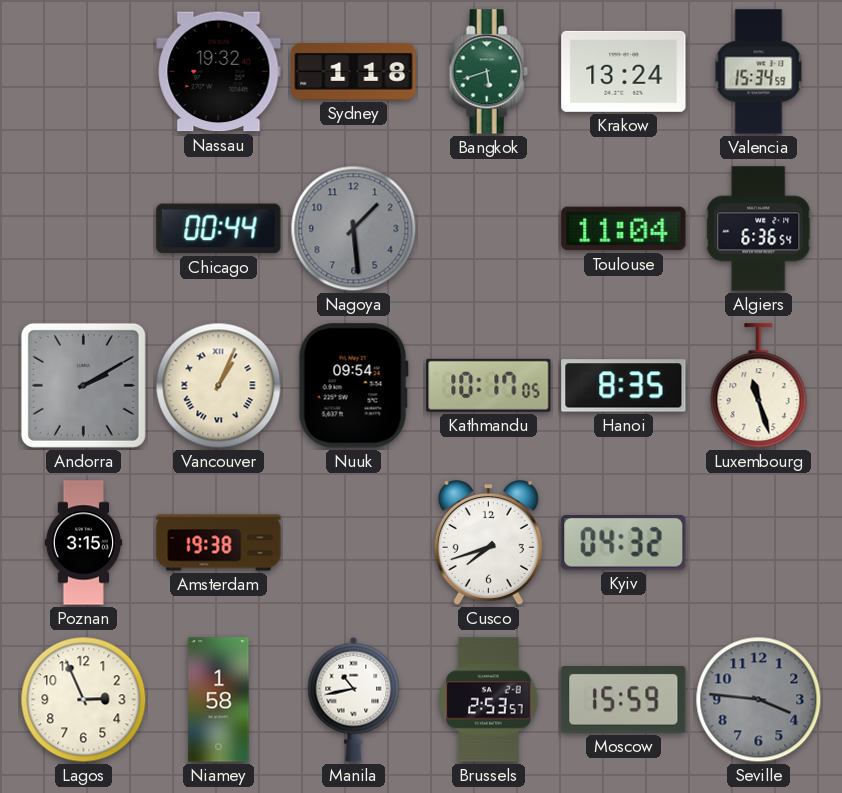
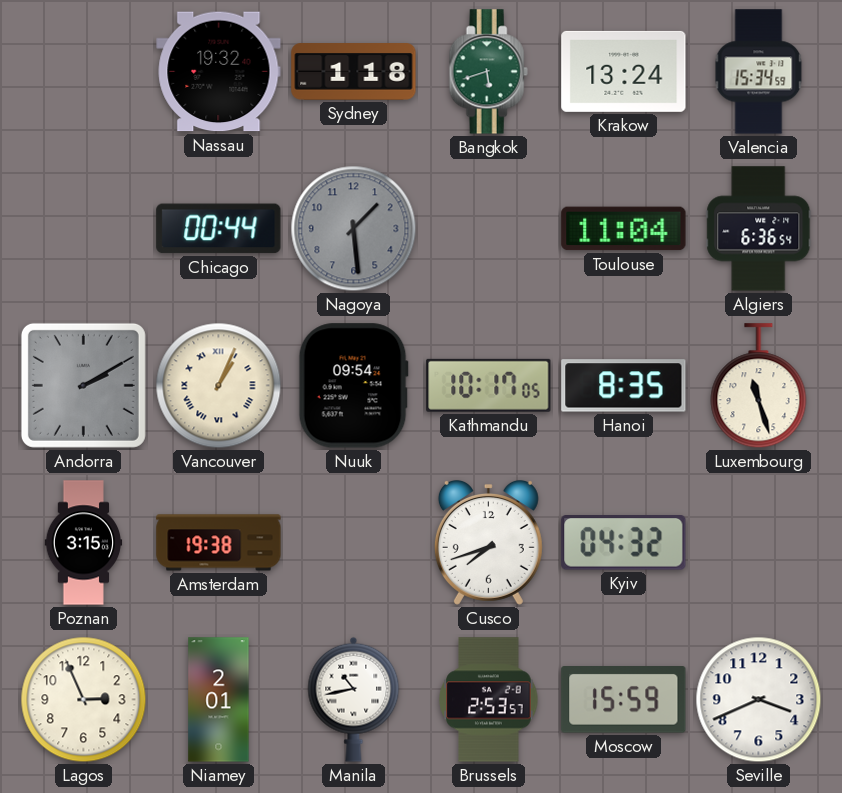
Niamey: 1:58 -> 2:01 (219, 700)
Seville: 3:46 -> 3:41 (759, 700)
Seville dial: grey -> white (759, 700)
